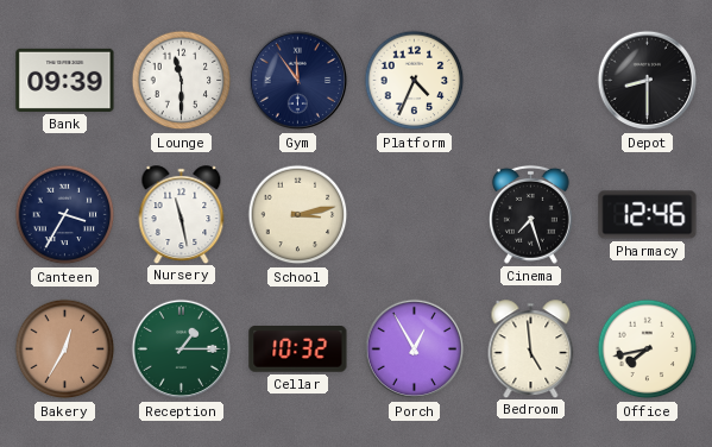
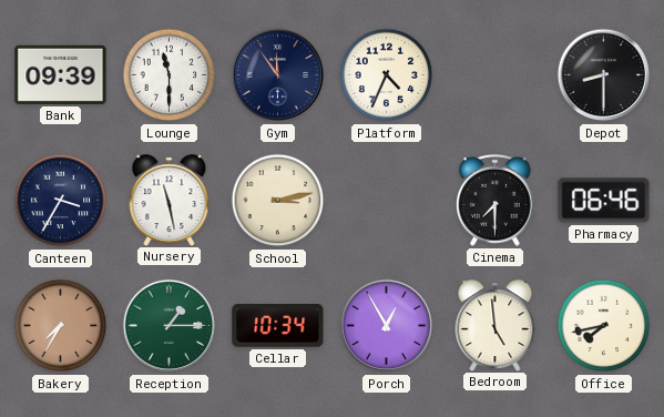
Cinema: 7:27 -> 7:30 (494, 200)
Pharmacy: 12:46 -> 06:46 (604, 201)
Bakery: 12:35 -> 7:35 (61, 326)
Cellar: 10:32 -> 10:34 (278, 326)
